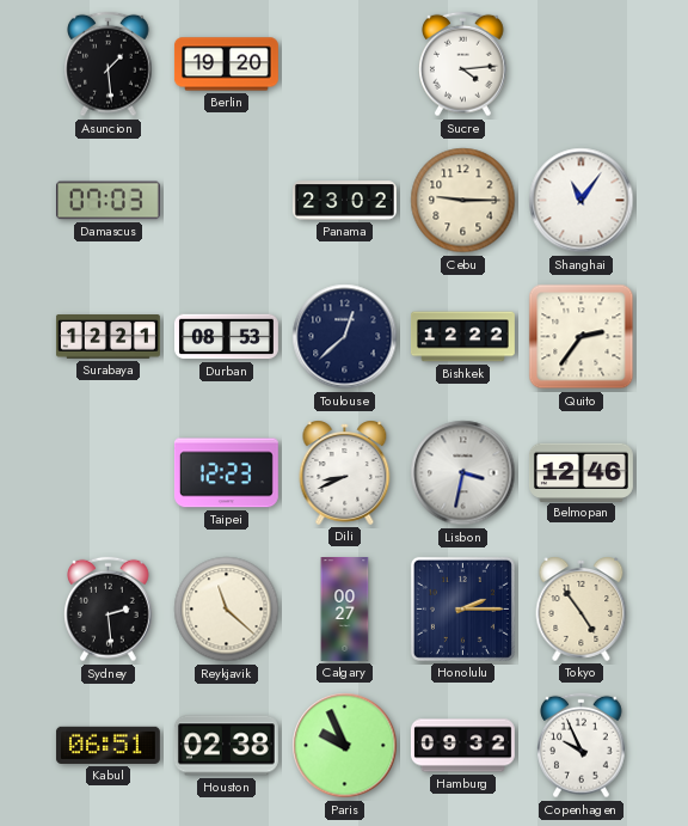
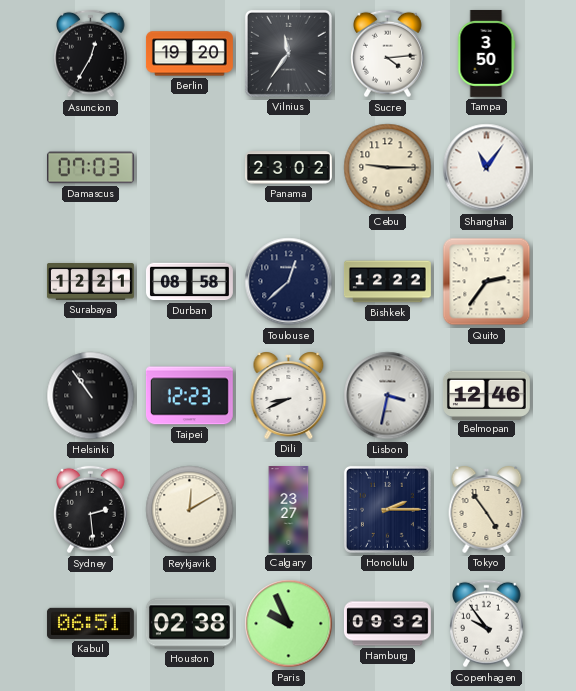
Asuncion: 1:29 -> 12:35 (91, 54)
Vilnius: none -> 11:36 (288, 53)
Tampa: none -> 3:50 (486, 53)
Durban: 08:53 -> 08:58 (189, 282)
Helsinki: none -> 10:54 (91, 396)
Reykjavik: 11:22 -> 12:10 (190, 510)
Calgary: 00:27 -> 23:27 (289, 510)
Copenhagen: 9:56 -> 9:54 (487, 624)
